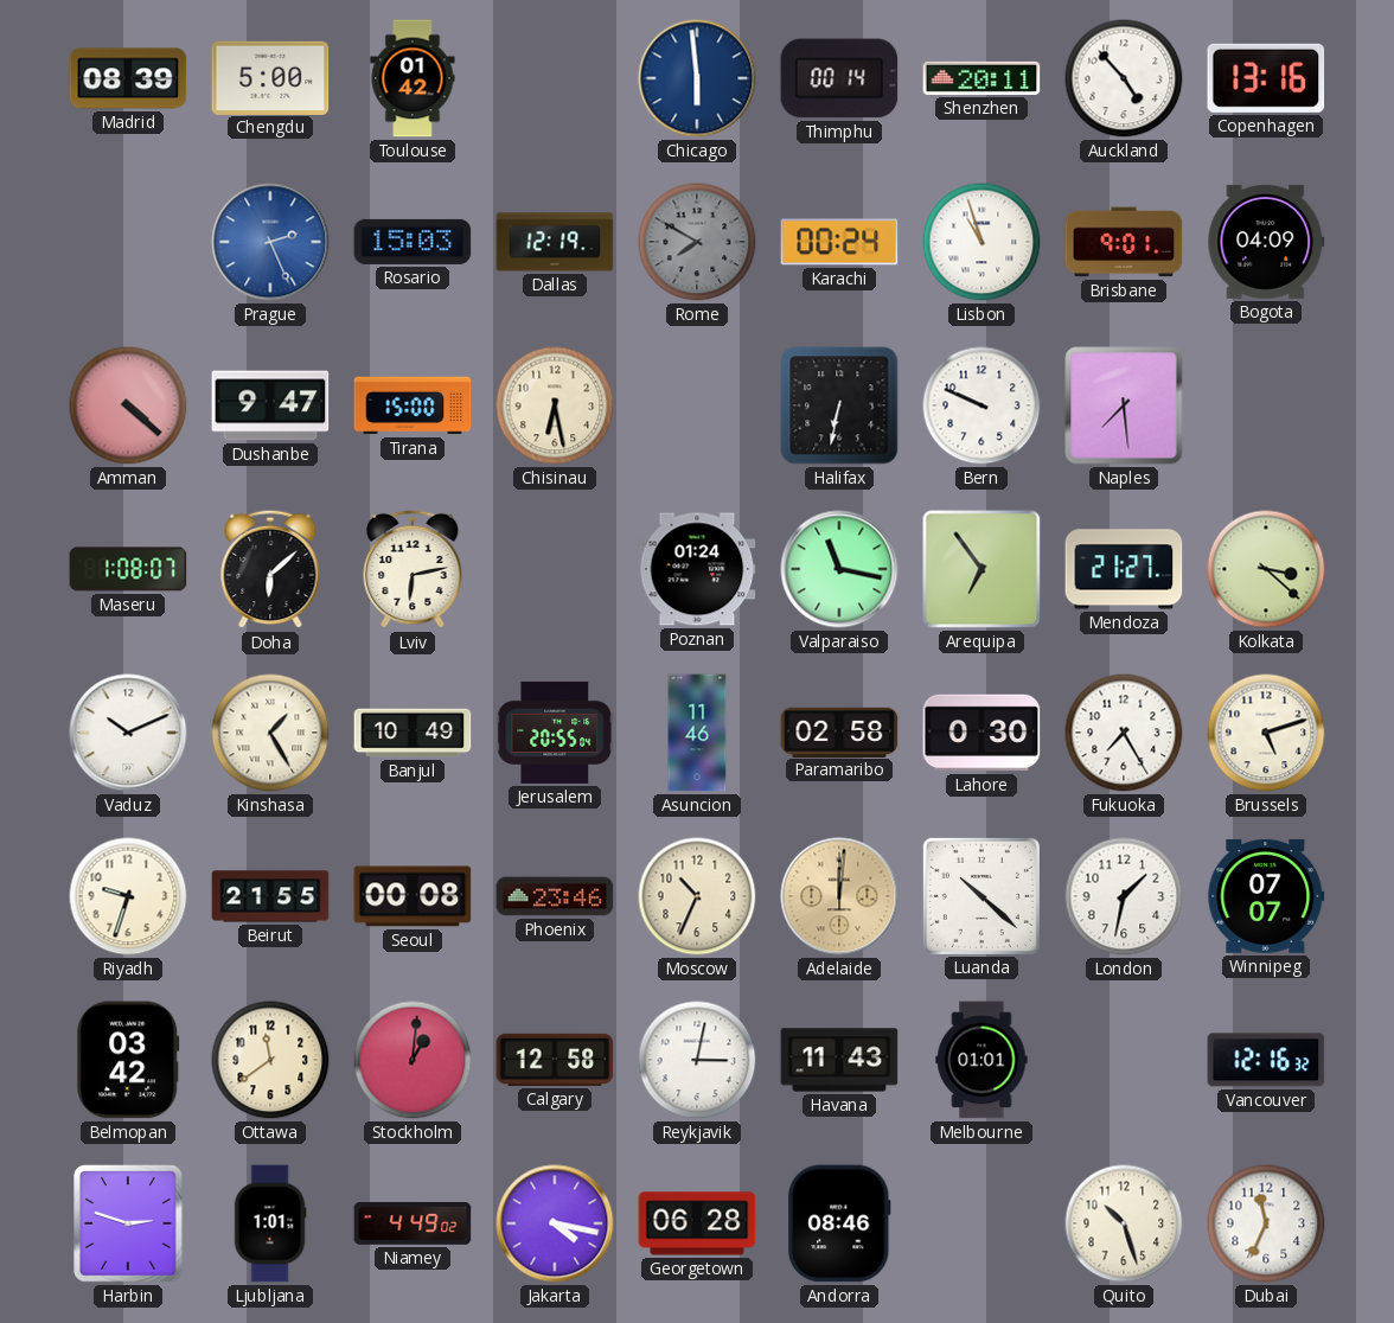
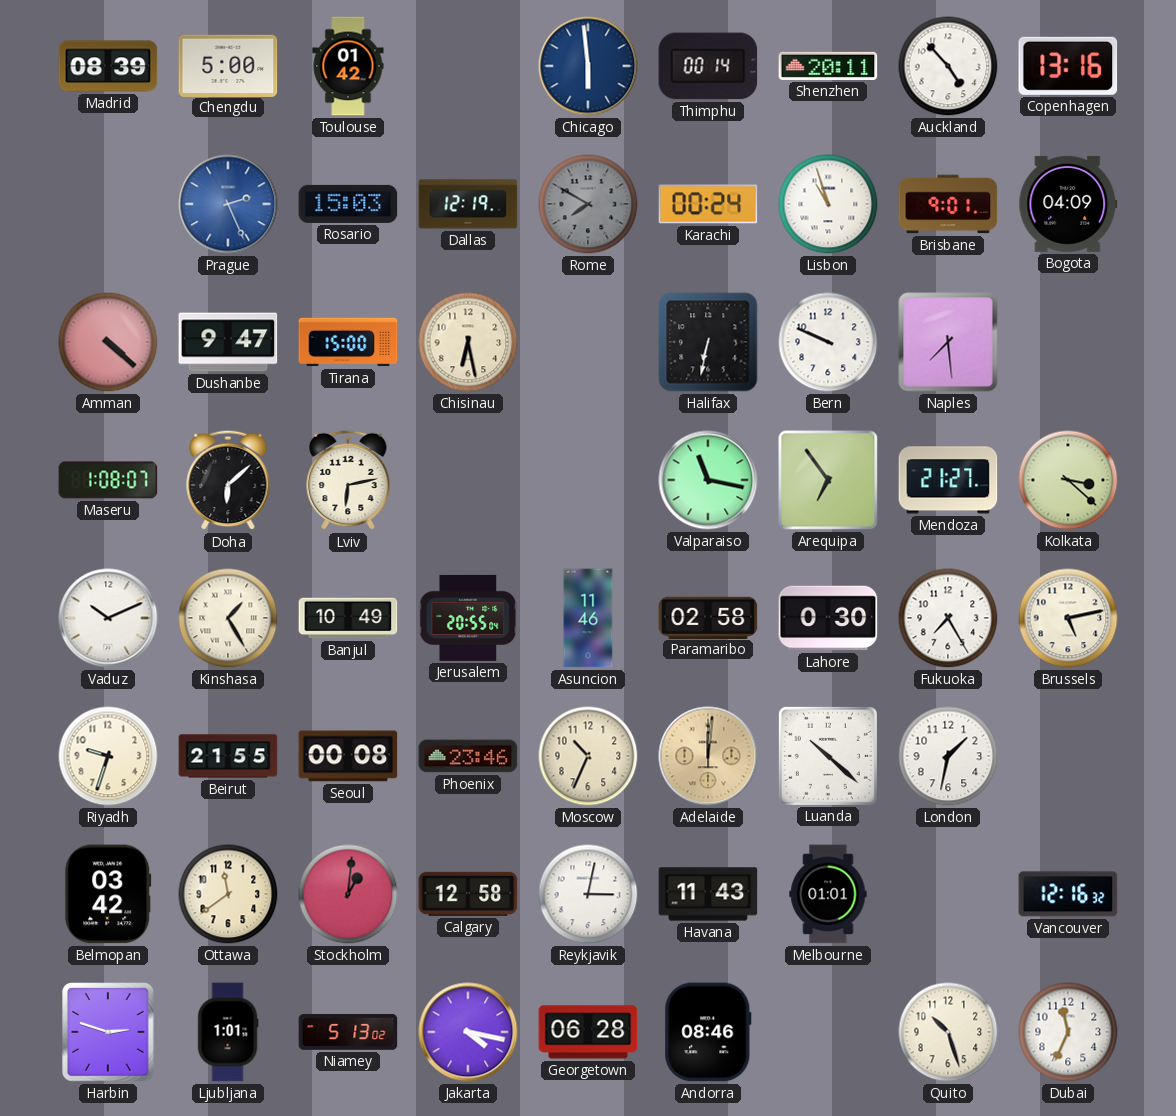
Poznan: 01:24 -> none (697, 569)
Brussels: 5:12 -> 5:13 (1068, 618)
Winnipeg: 07:07 -> none (1266, 896)
Niamey: 4:49 -> 5:13 (348, 1032)
